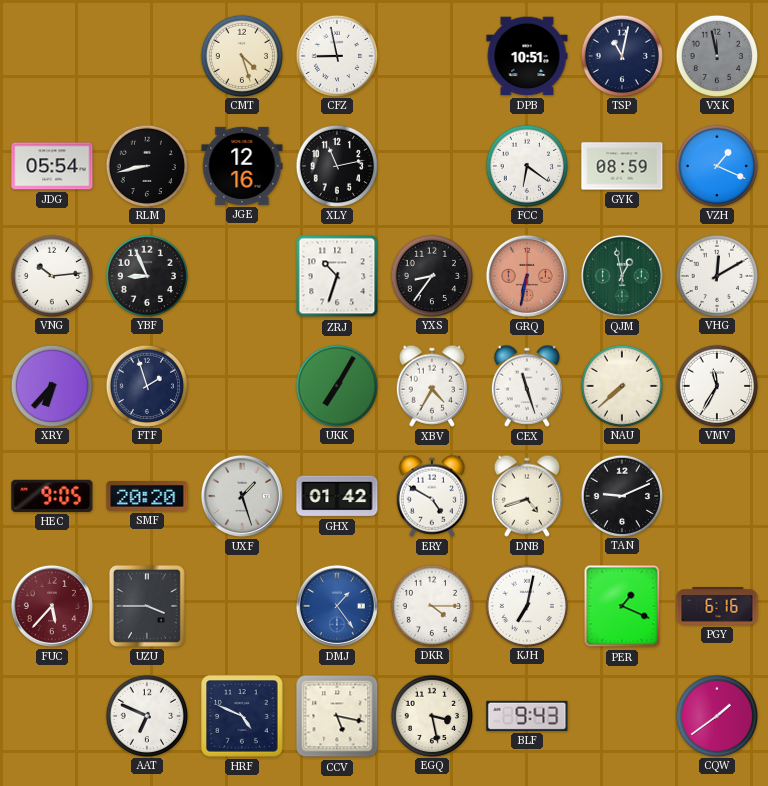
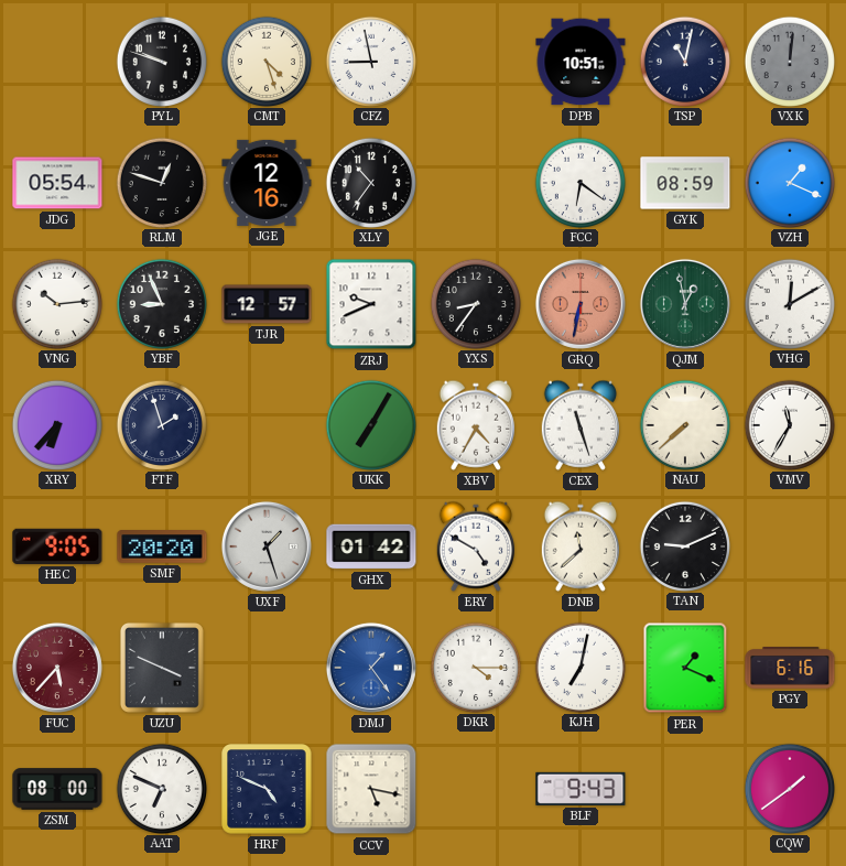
PYL: none -> 9:48 (161, 61)
VXK: 11:58 -> 12:01 (789, 61)
RLM: 8:43 -> 12:48 (161, 182)
XLY: 11:13 -> 10:36 (370, 182)
TJR: none -> 12:57 (267, 304)
ZRJ: 10:33 -> 9:41 (371, 304)
DNB: 4:42 -> 11:38 (581, 546)
UZU: 3:45 -> 3:49 (162, 668)
ZSM: none -> 08:00 (57, 789)
EGQ: 3:28 -> none (431, 715)
